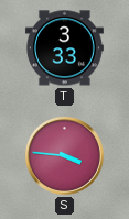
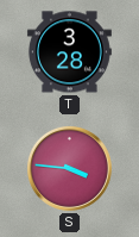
T: 3:33 -> 3:28 (69, 52)
